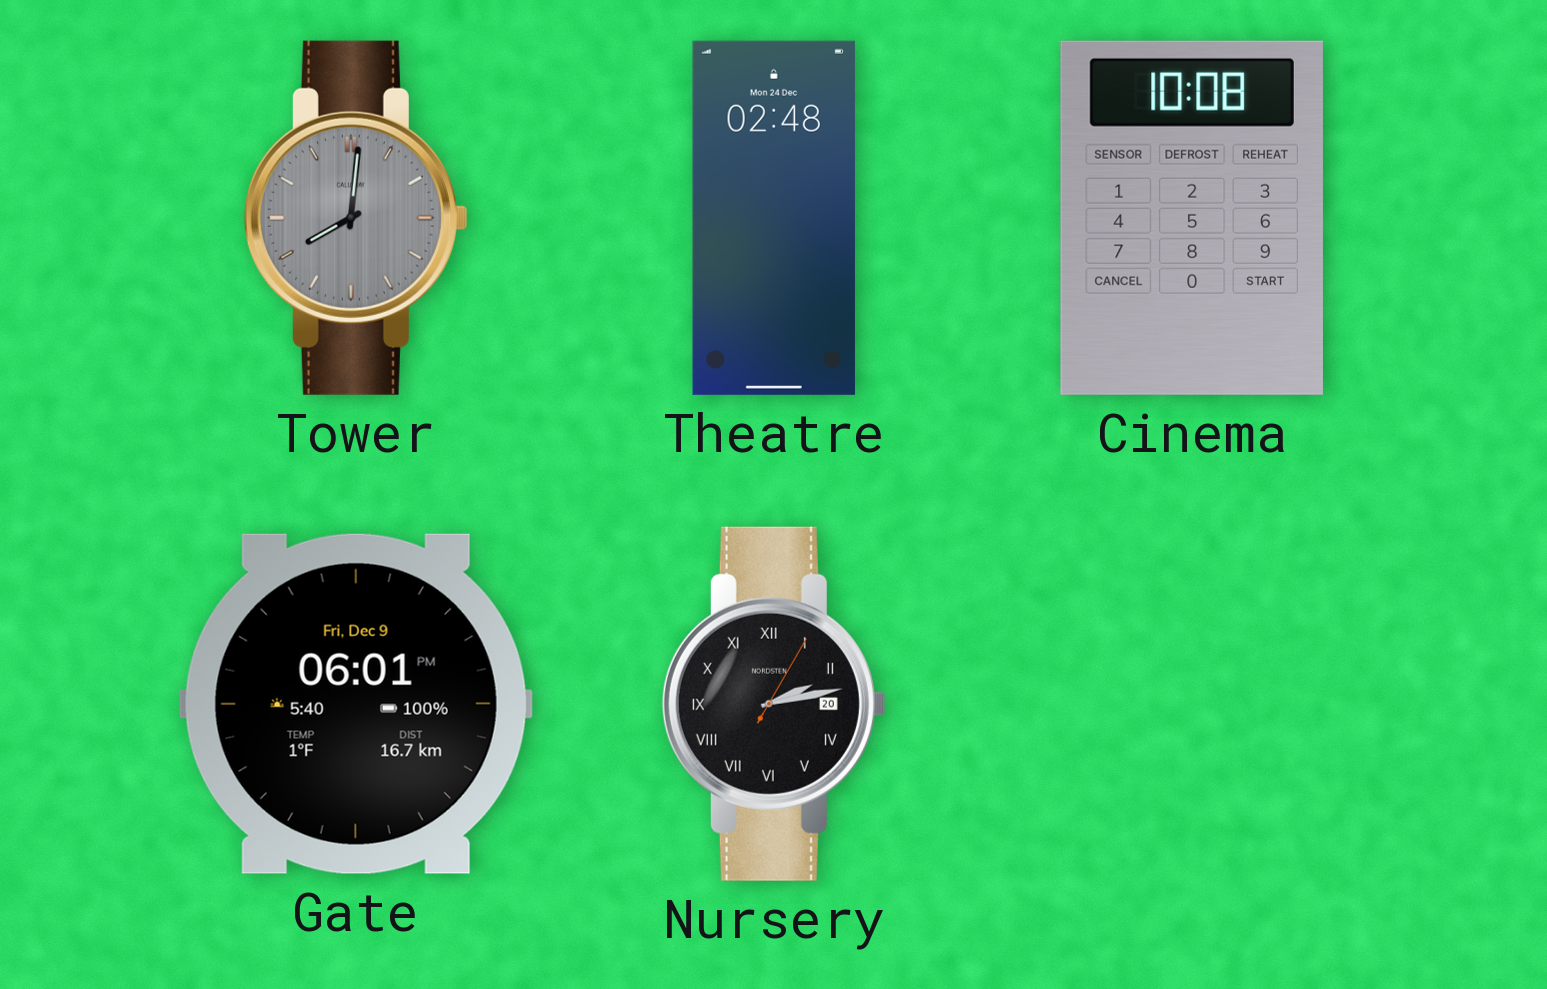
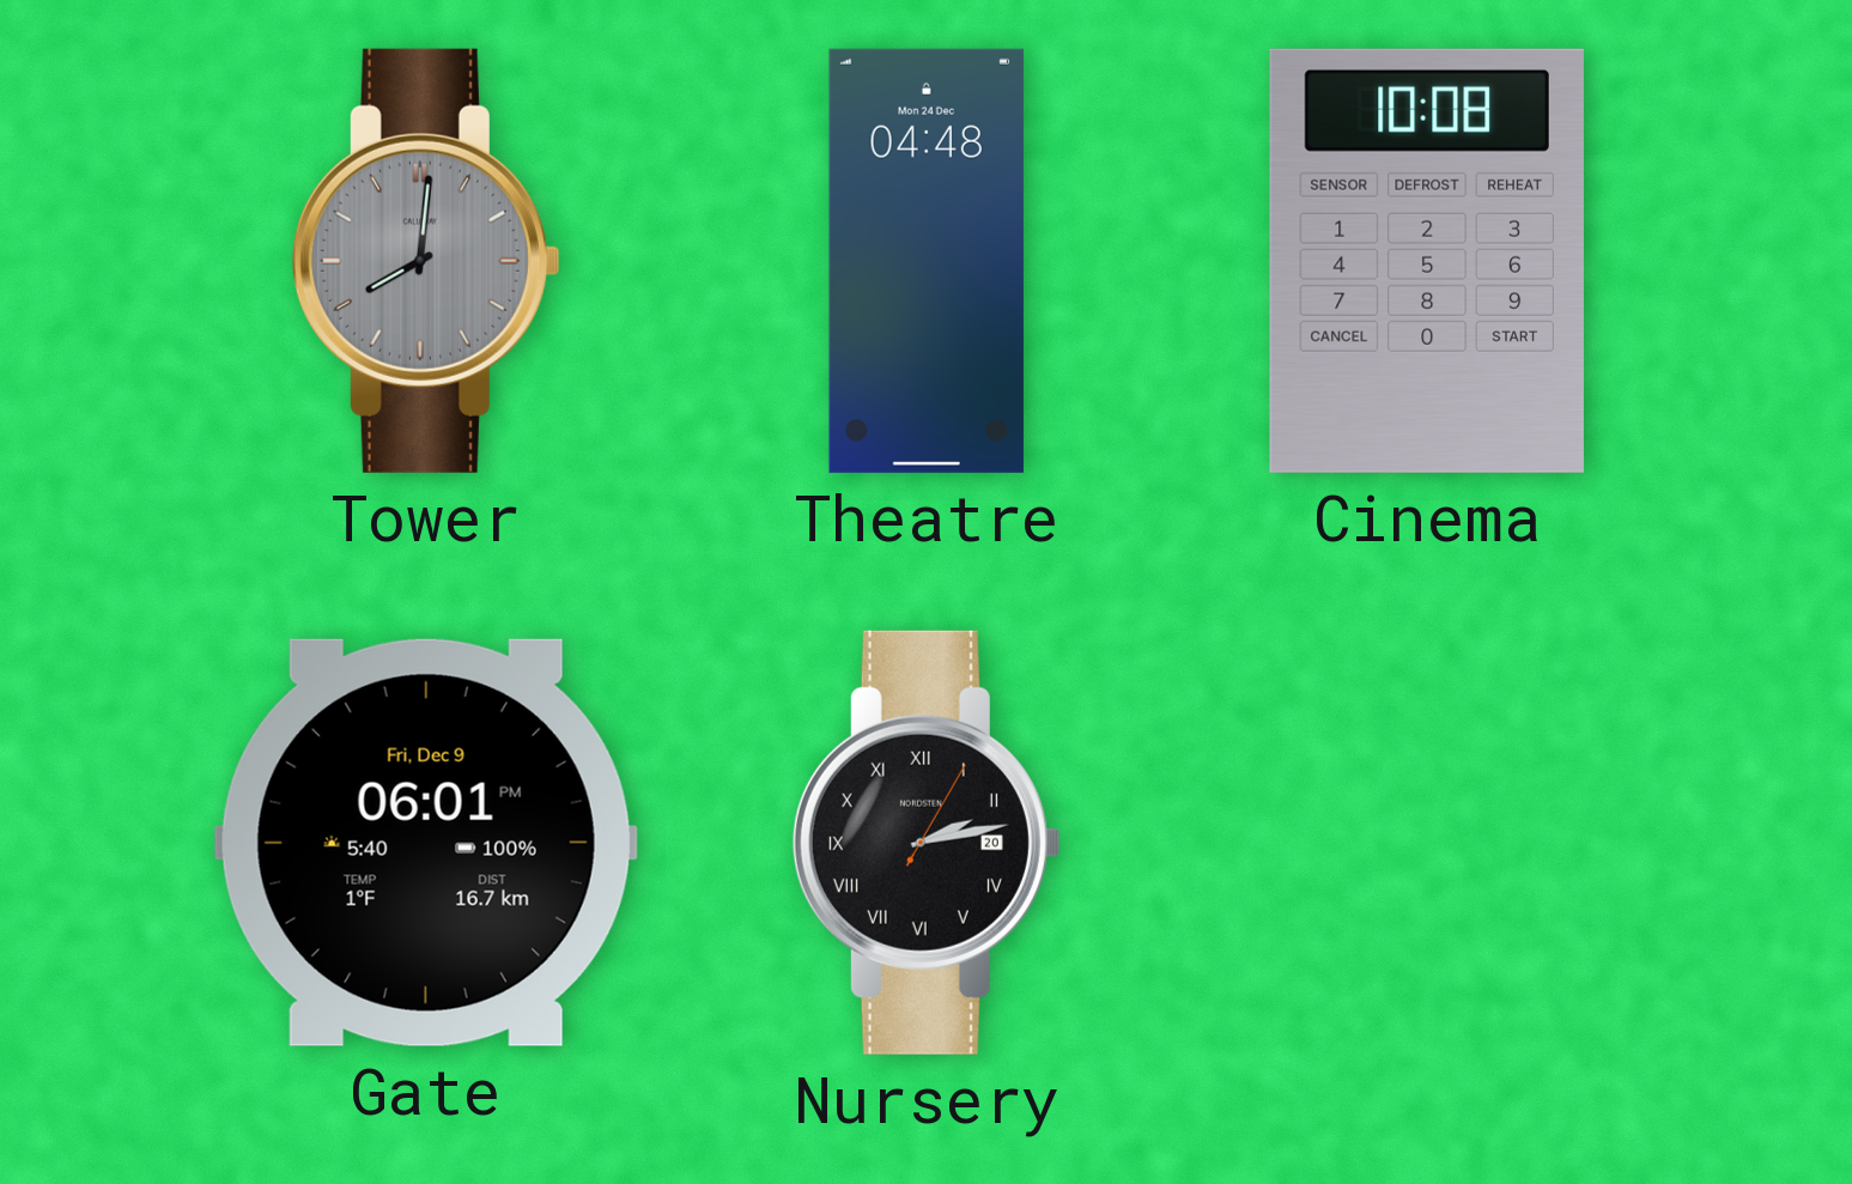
Theatre: 02:48 -> 04:48 (927, 261)
